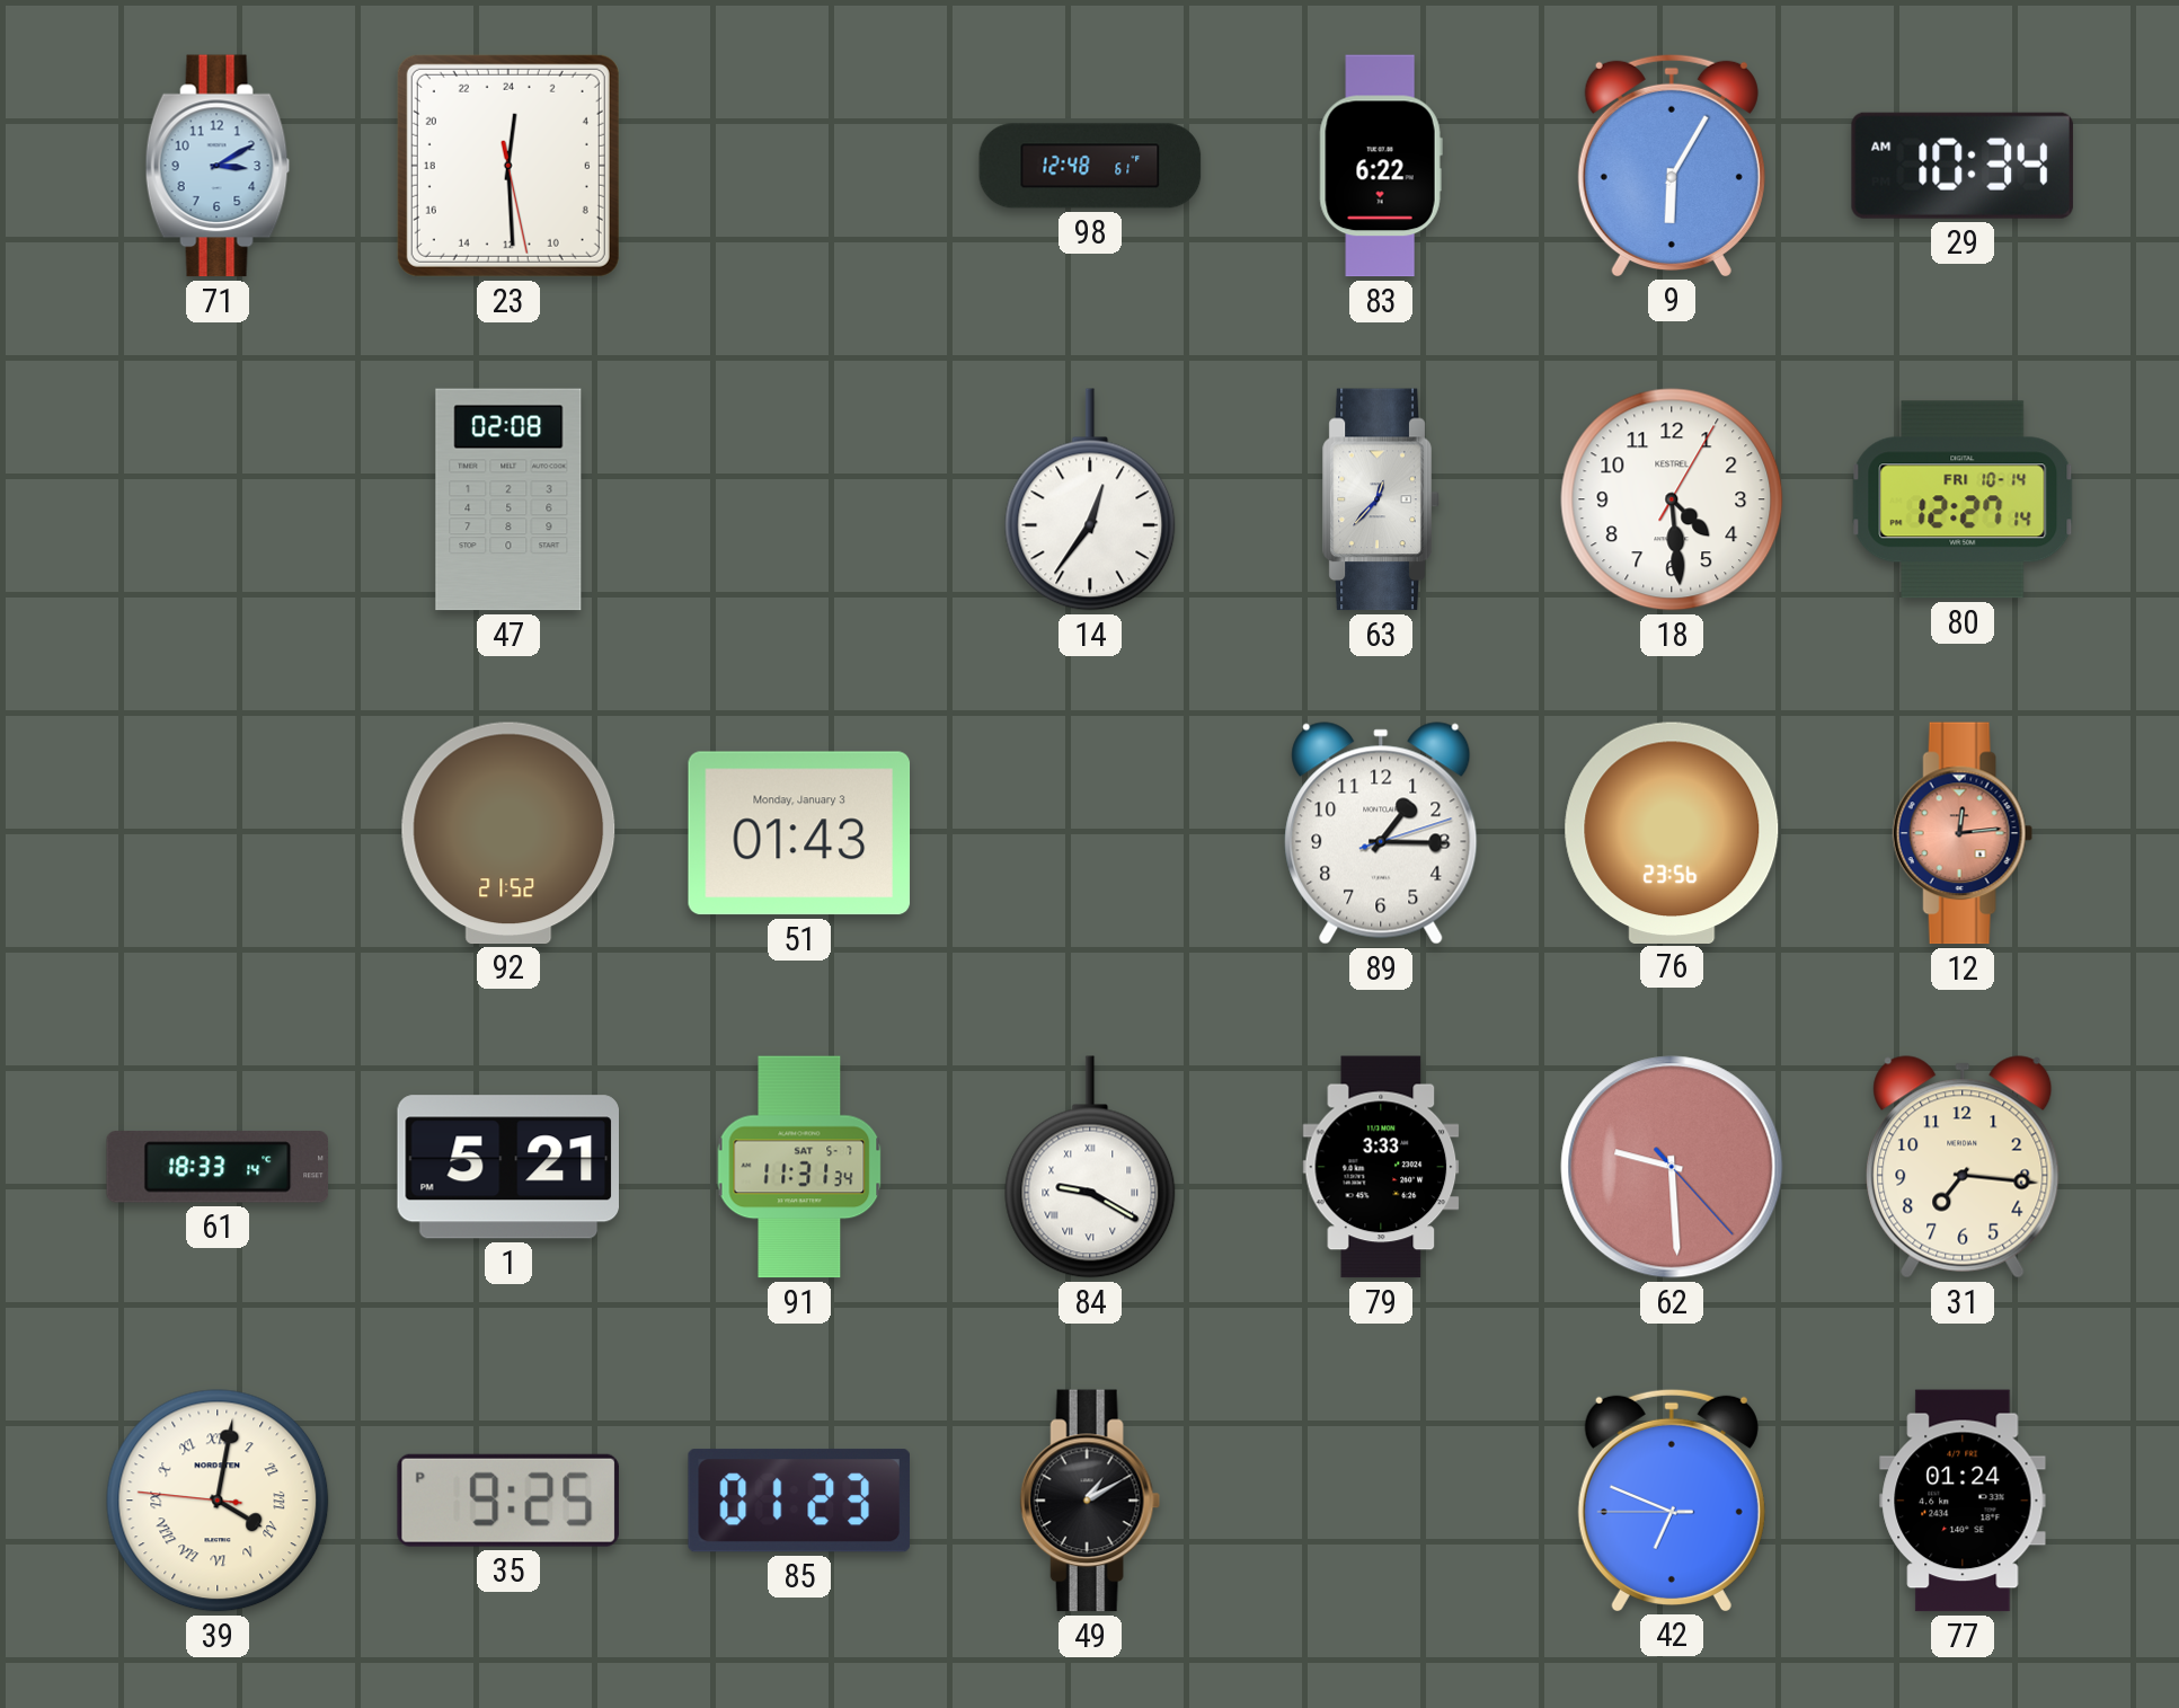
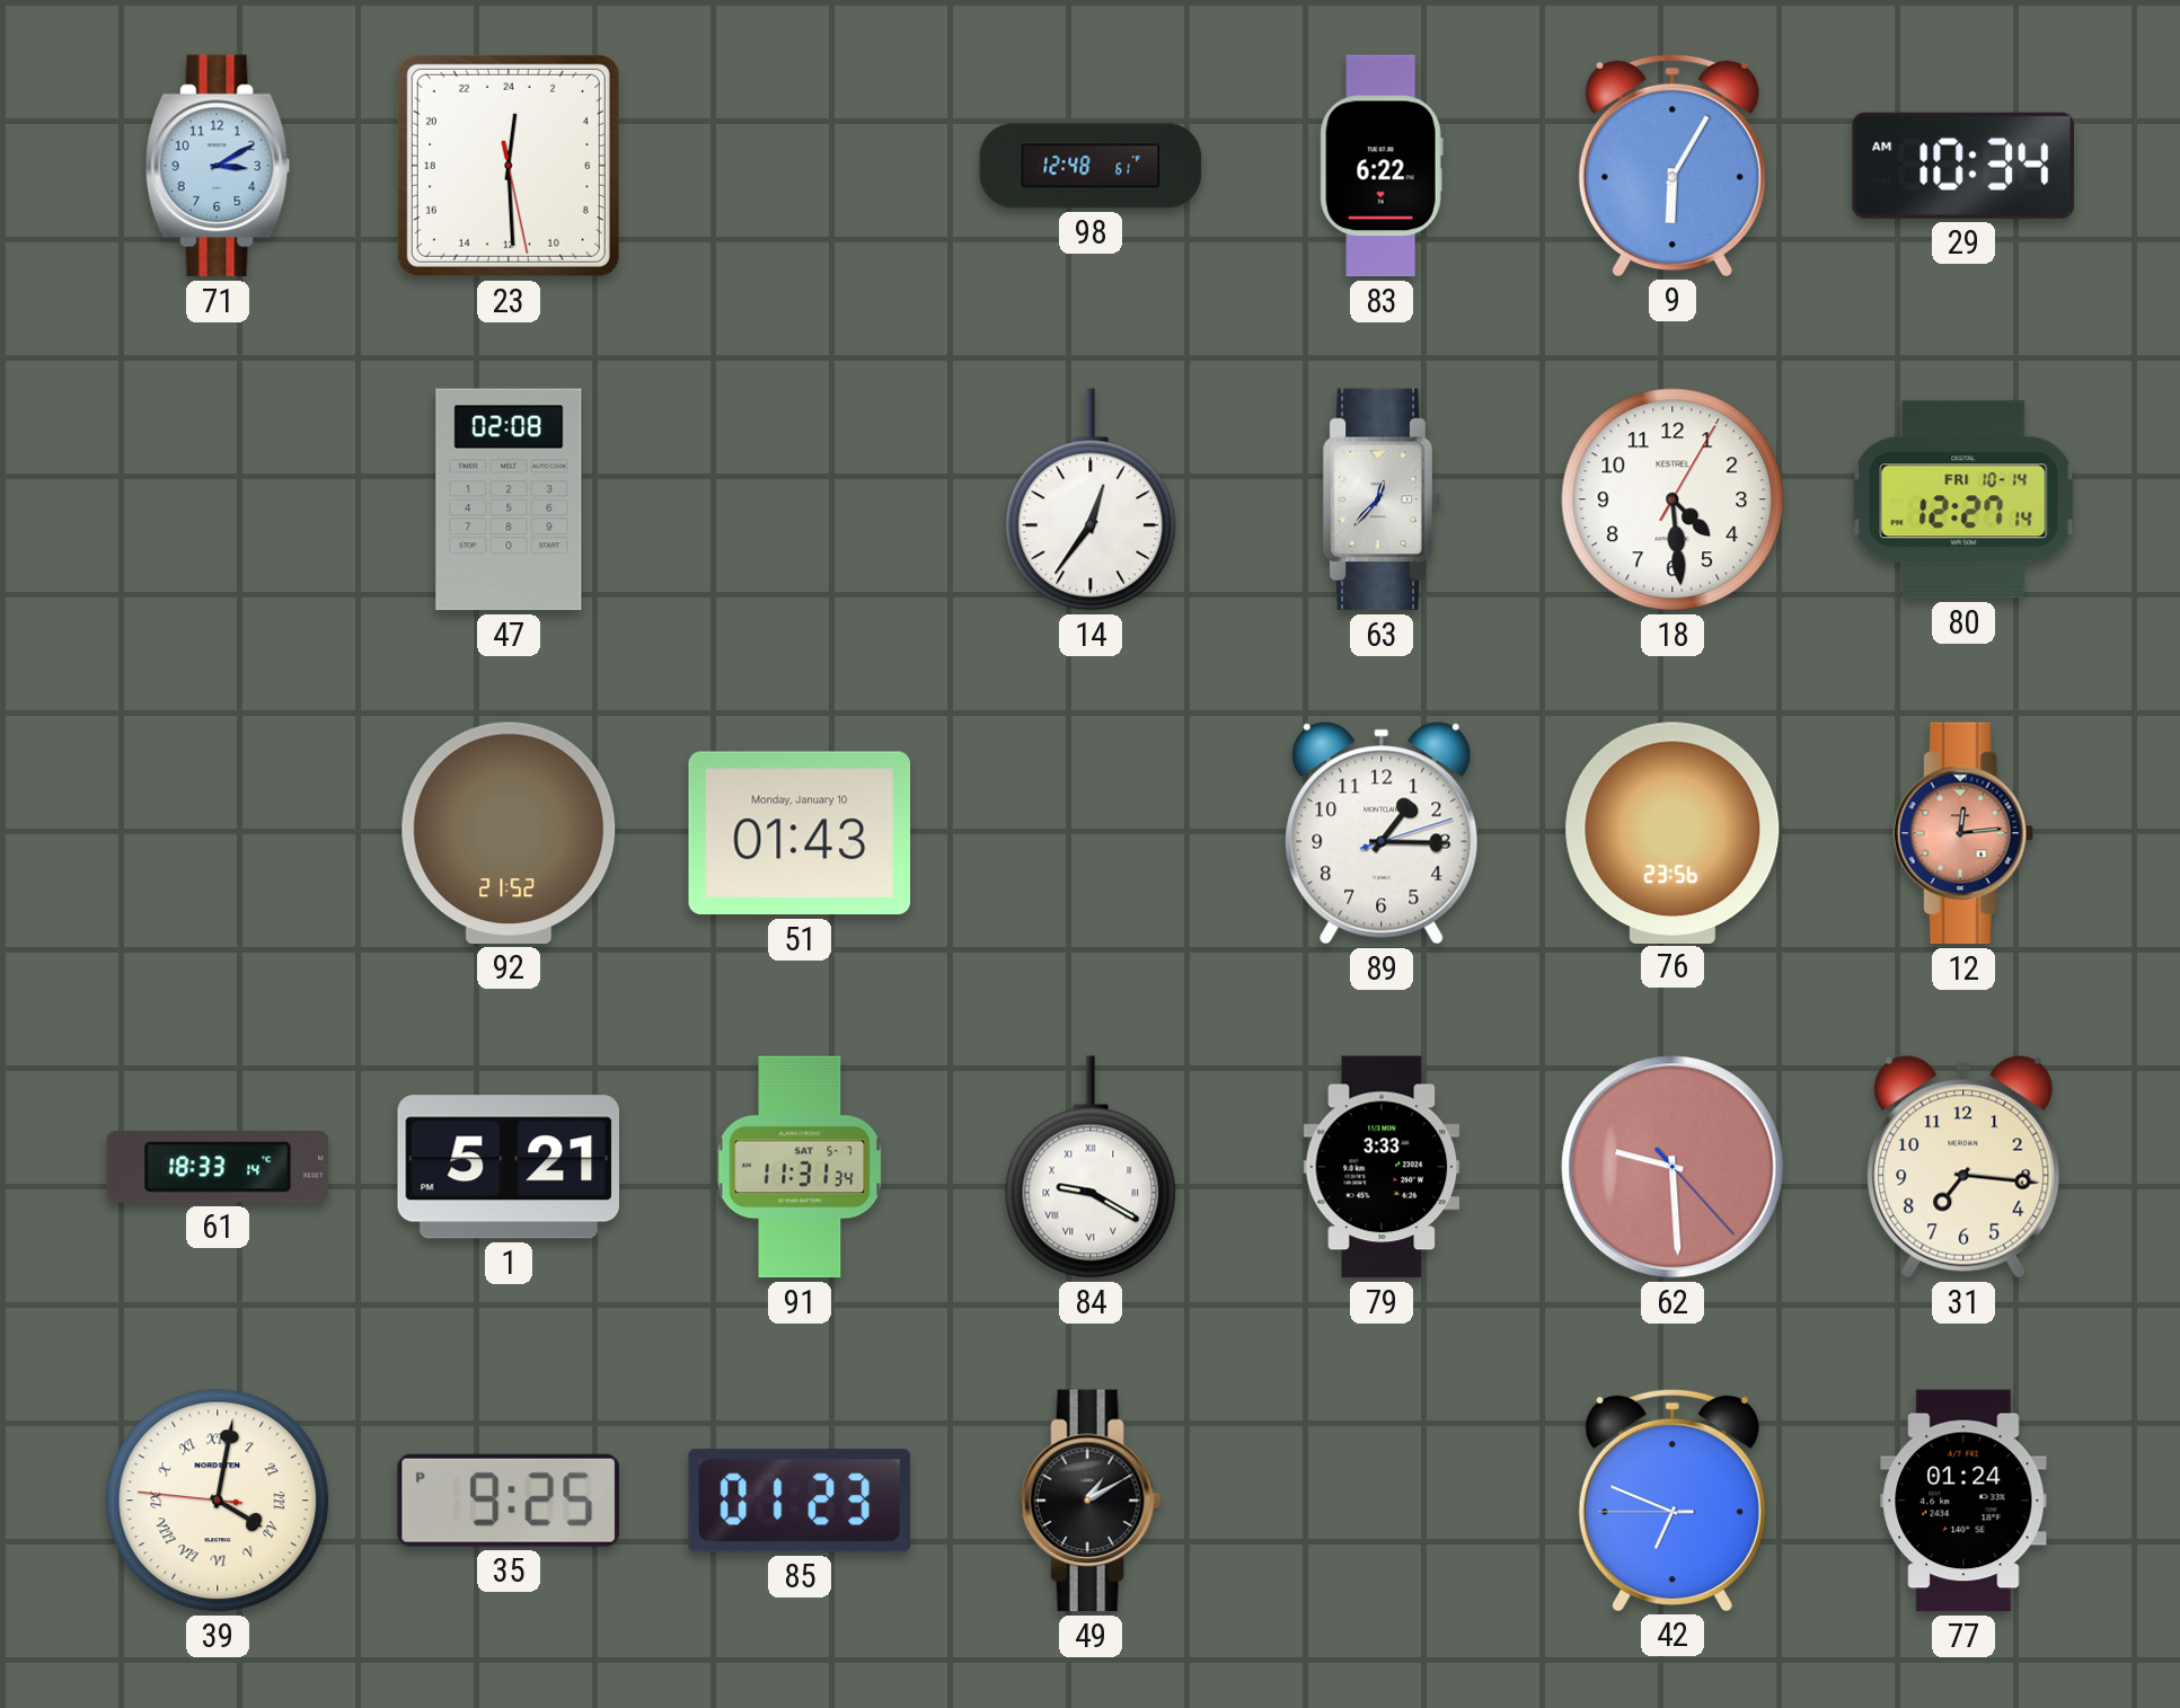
51 date: Monday, January 3 -> Monday, January 10 (800, 833)
